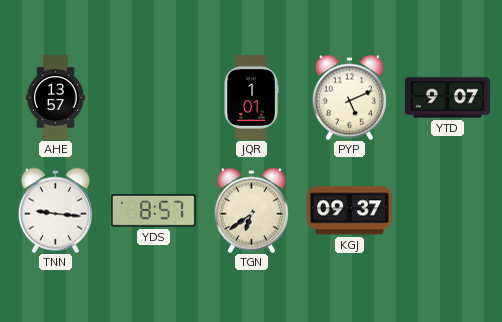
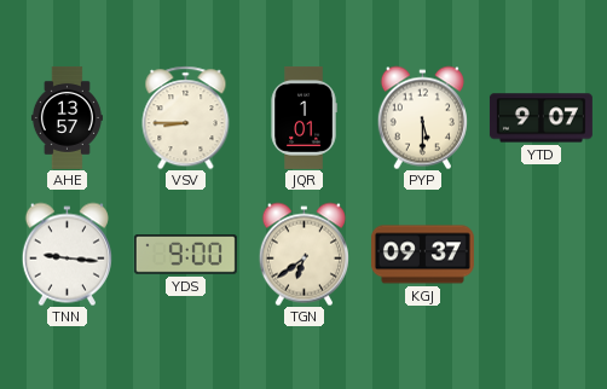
VSV: none -> 8:45 (186, 117)
PYP: 5:11 -> 5:30 (422, 117)
YDS: 8:57 -> 9:00 (185, 255)
